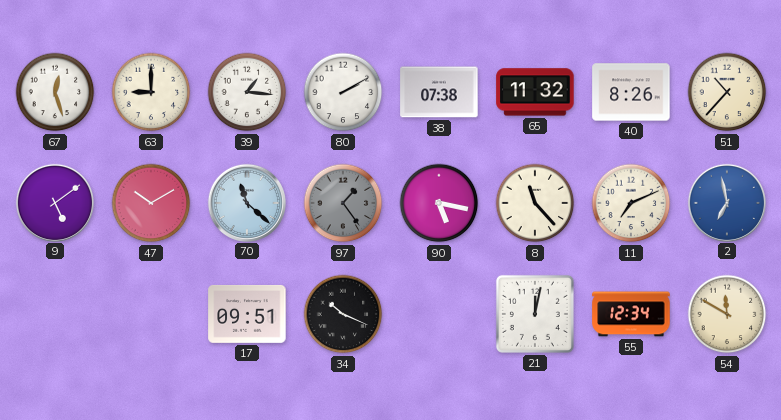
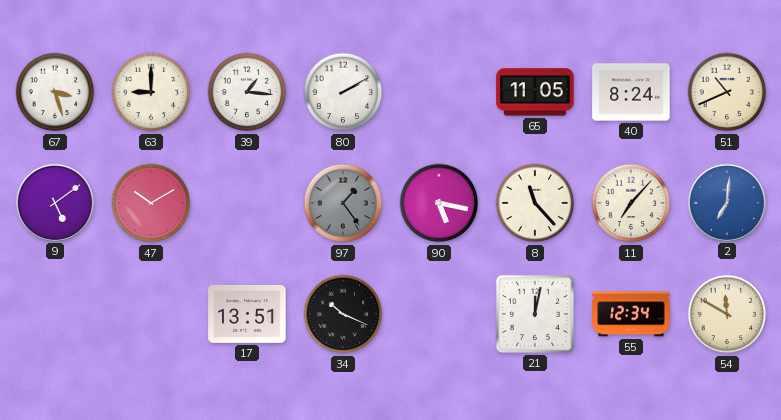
67: 12:27 -> 3:27 (55, 92)
38: 07:38 -> none (439, 92)
65: 11:32 -> 11:05 (535, 92)
40: 8:26 -> 8:24 (631, 92)
51: 10:37 -> 10:41 (727, 92)
70: 11:22 -> none (246, 202)
11: 7:11 -> 7:07 (631, 203)
2: 6:58 -> 7:01 (726, 202)
17: 09:51 -> 13:51 (247, 314)
